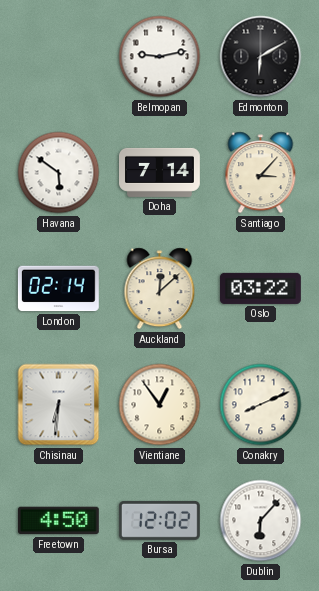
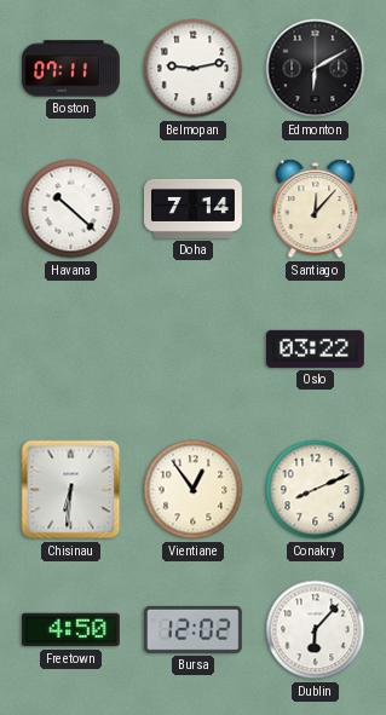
Boston: none -> 07:11 (71, 69)
Havana: 5:51 -> 10:22 (71, 209)
Santiago: 3:07 -> 12:07 (316, 209)
London: 02:14 -> none (58, 289)
Auckland: 12:08 -> none (160, 289)
